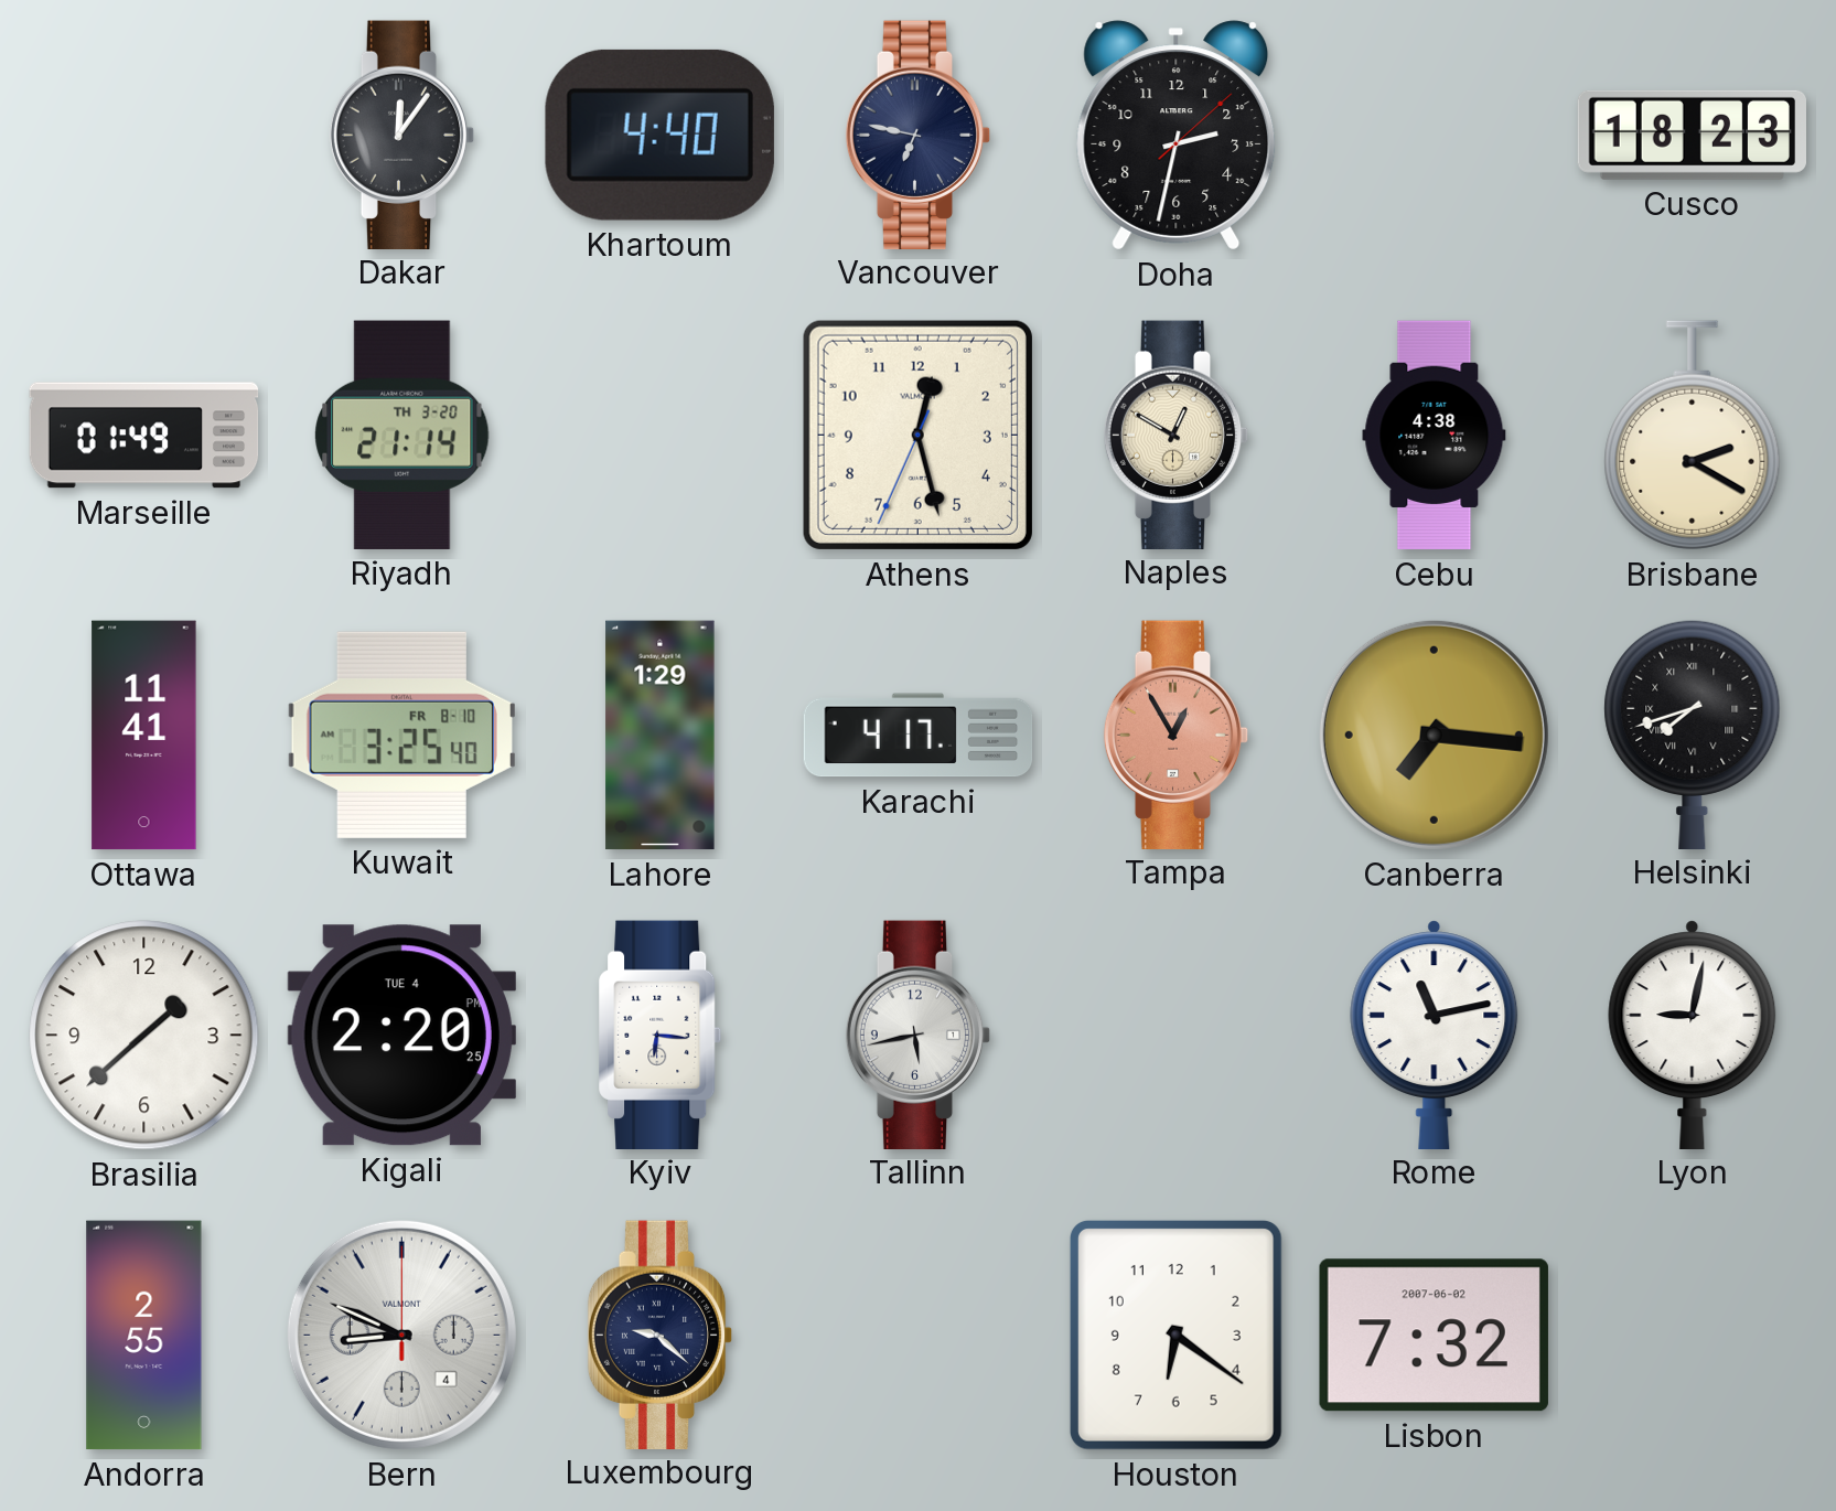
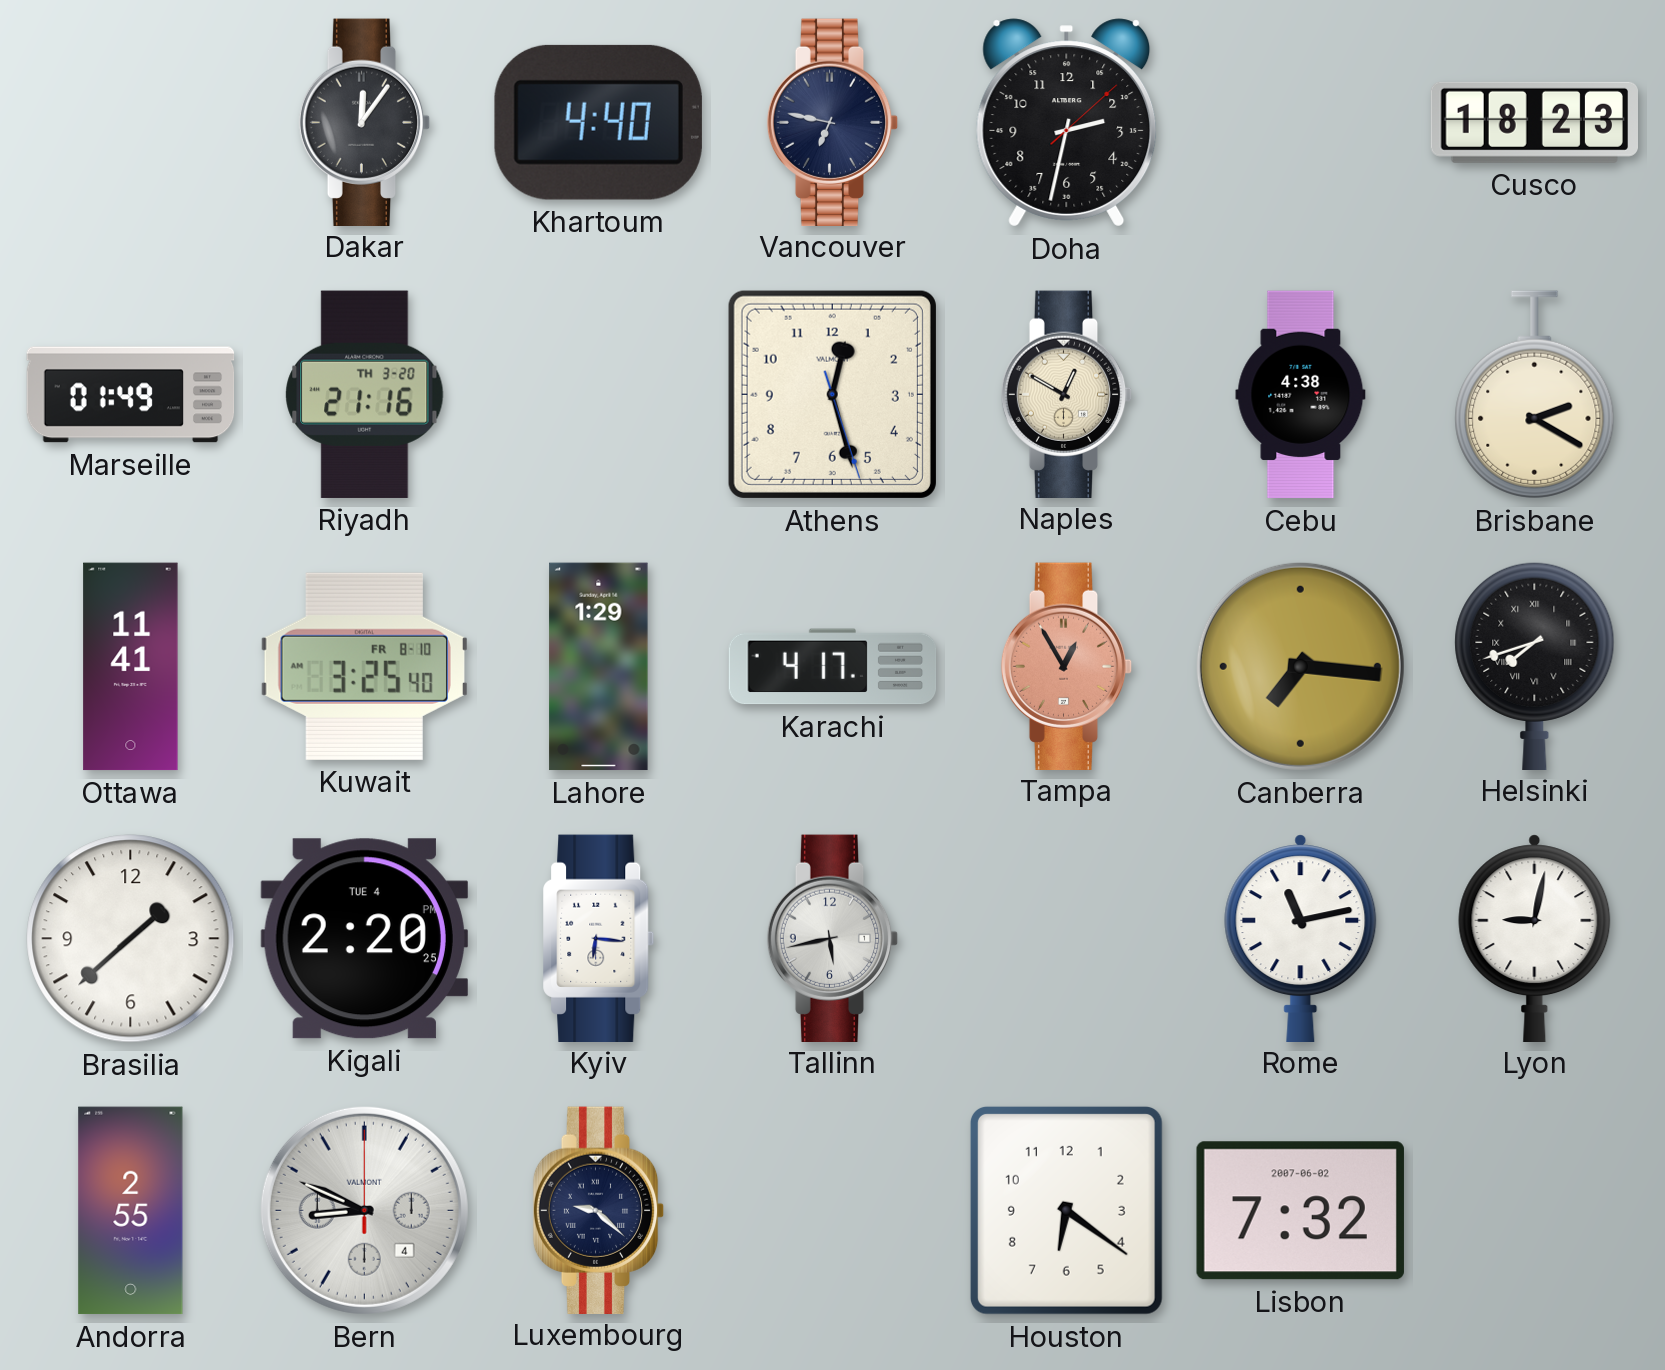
Riyadh: 21:14 -> 21:16 (365, 394)
Athens: 12:27:34 -> 12:27:27 (832, 394)
